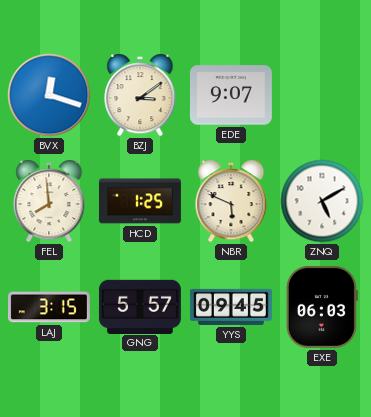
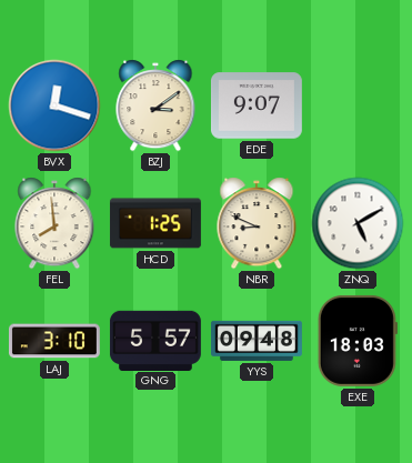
NBR: 5:49 -> 8:49 (257, 223)
LAJ: 3:15 -> 3:10 (54, 341)
YYS: 09:45 -> 09:48 (257, 341)
EXE: 06:03 -> 18:03 (358, 341)
